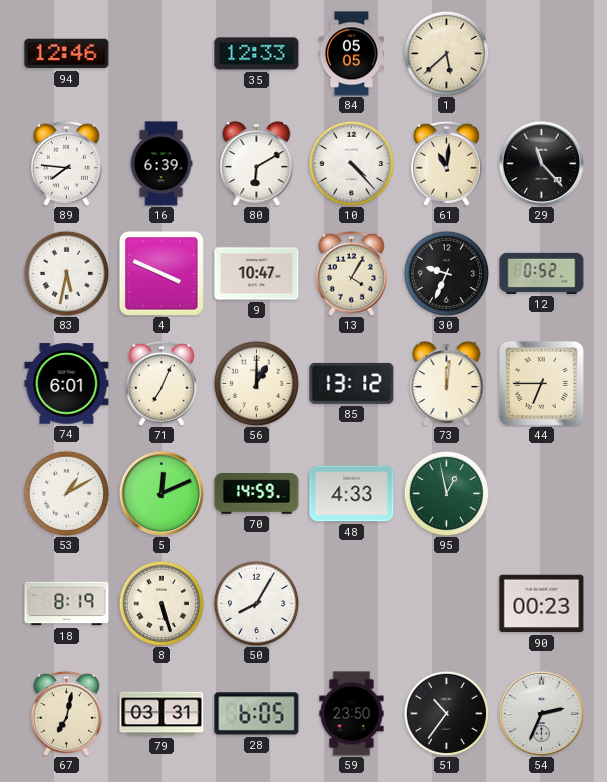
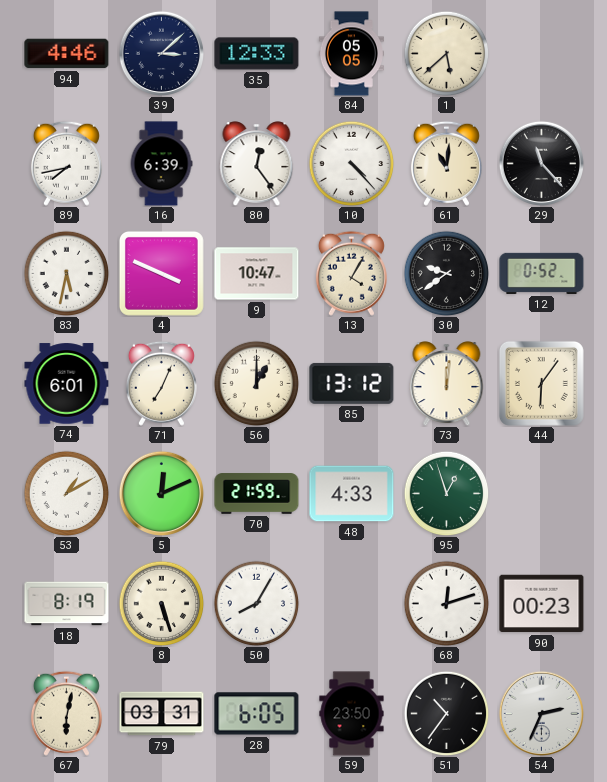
94: 12:46 -> 4:46 (67, 54)
39: none -> 3:08 (161, 53)
89: 7:46 -> 7:43 (66, 163)
80: 6:10 -> 12:24 (257, 164)
30: 9:34 -> 9:39 (446, 273)
44: 6:45 -> 6:06 (541, 383)
70: 14:59 -> 21:59 (257, 494)
95: 12:58 -> 12:57 (446, 493)
68: none -> 12:12 (446, 603)
67: 7:02 -> 6:02 (66, 713)
